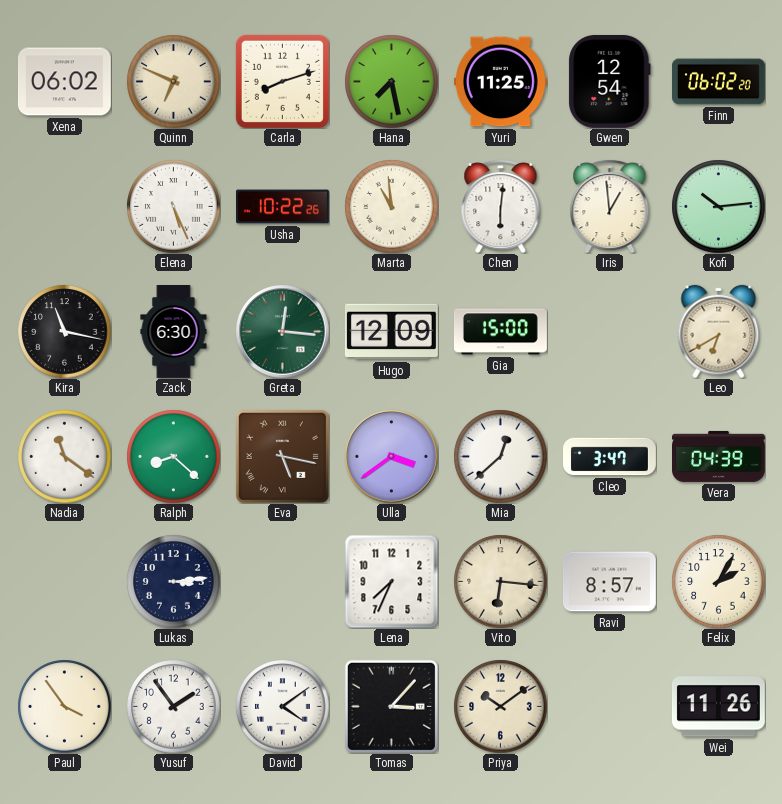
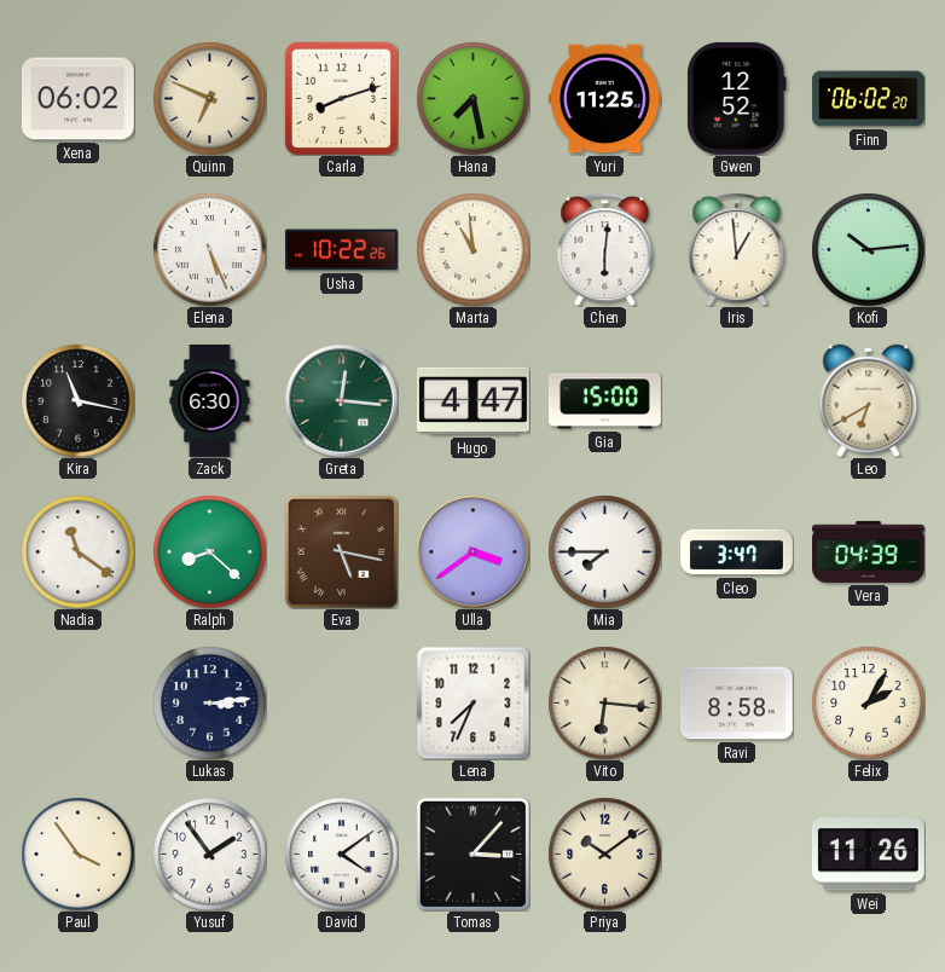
Gwen: 12:54 -> 12:52 (737, 98)
Hugo: 12:09 -> 4:47 (473, 401)
Mia: 12:38 -> 7:45 (604, 551)
Ravi: 8:57 -> 8:58 (736, 704)
